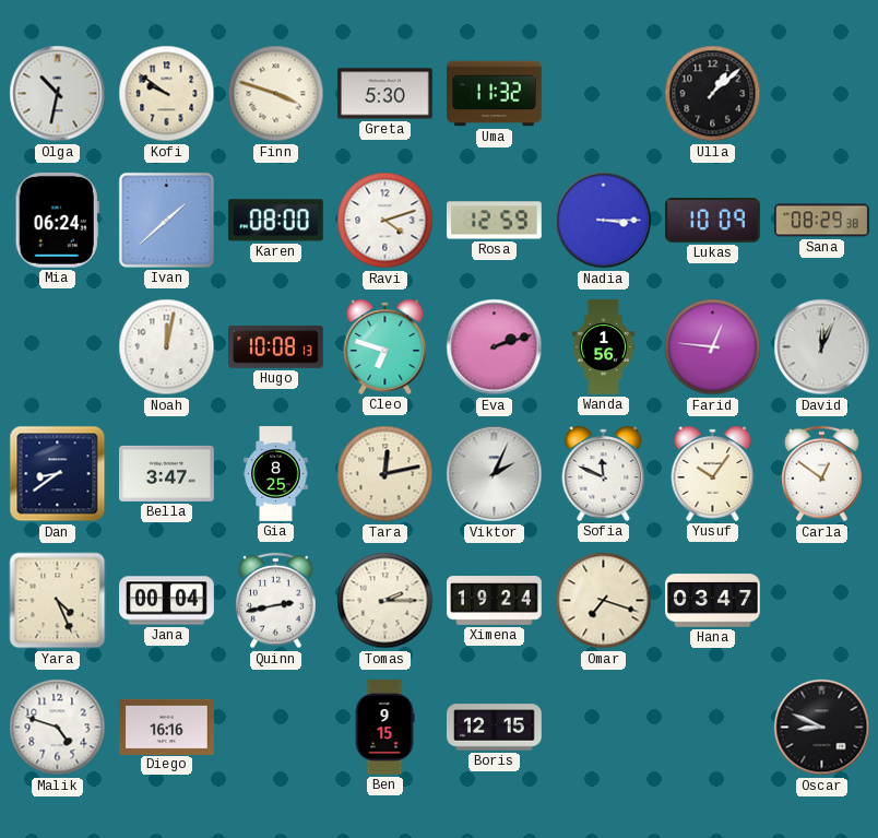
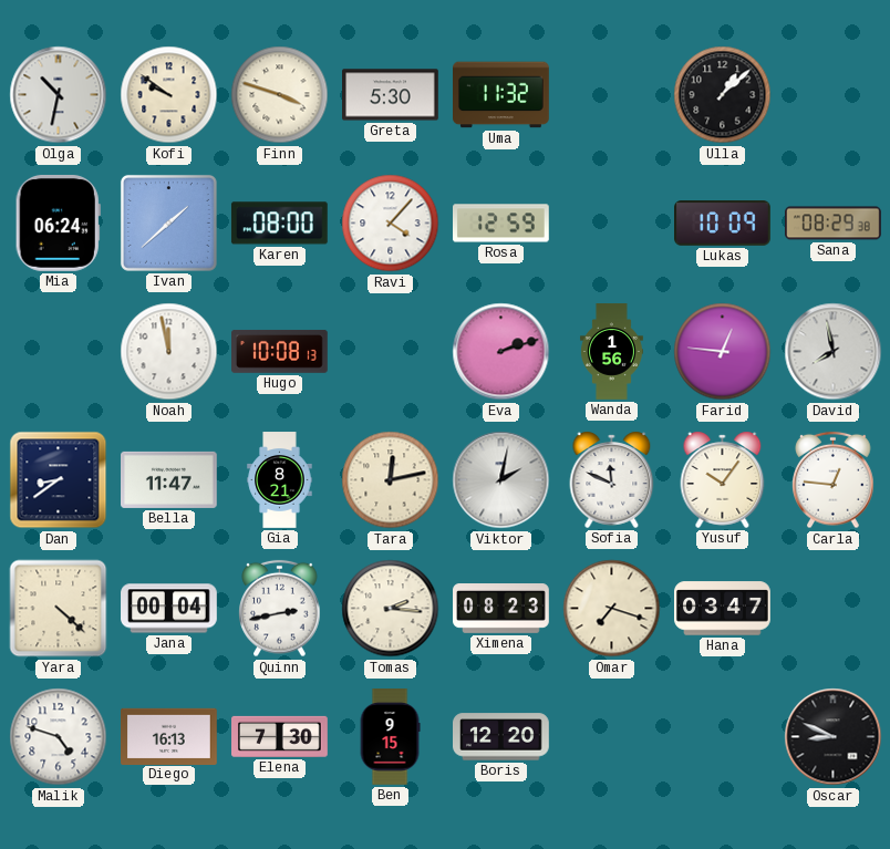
Ravi: 4:12 -> 4:07 (391, 224)
Nadia: 3:15 -> none (604, 221)
Noah: 12:02 -> 11:58 (169, 352)
Cleo: 6:48 -> none (385, 346)
David: 12:04 -> 7:58 (834, 352)
Bella: 3:47 -> 11:47 (169, 479)
Gia: 8:25 -> 8:21 (280, 480)
Viktor: 2:04 -> 2:02 (501, 480)
Carla: 12:51 -> 12:46 (834, 480)
Yara: 4:26 -> 4:22 (59, 609)
Tomas: 2:15 -> 2:16 (391, 609)
Ximena: 19:24 -> 08:23 (501, 609)
Diego: 16:16 -> 16:13 (169, 736)
Elena: none -> 7:30 (280, 736)
Boris: 12:15 -> 12:20 (501, 737)
